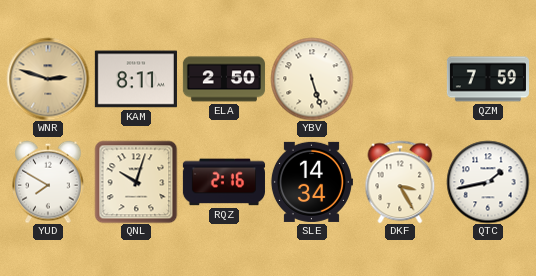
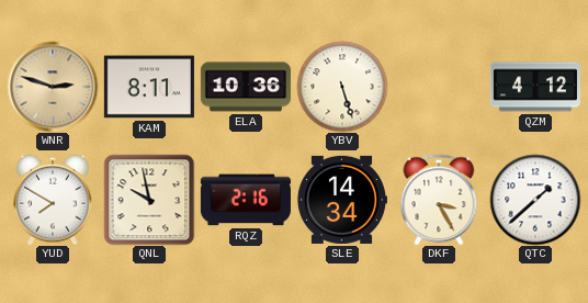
ELA: 2:50 -> 10:36 (246, 87)
QZM: 7:59 -> 4:12 (535, 87)
QNL: 10:03 -> 9:58 (149, 200)
QTC: 1:43 -> 1:38 (535, 200)
